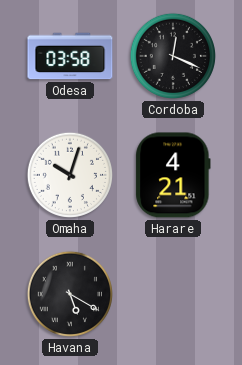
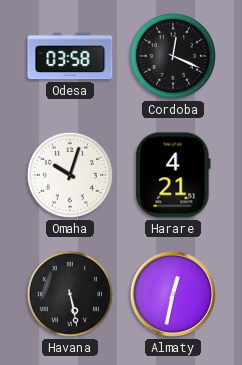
Havana: 5:20 -> 5:28 (70, 294)
Almaty: none -> 12:32 (173, 294)
